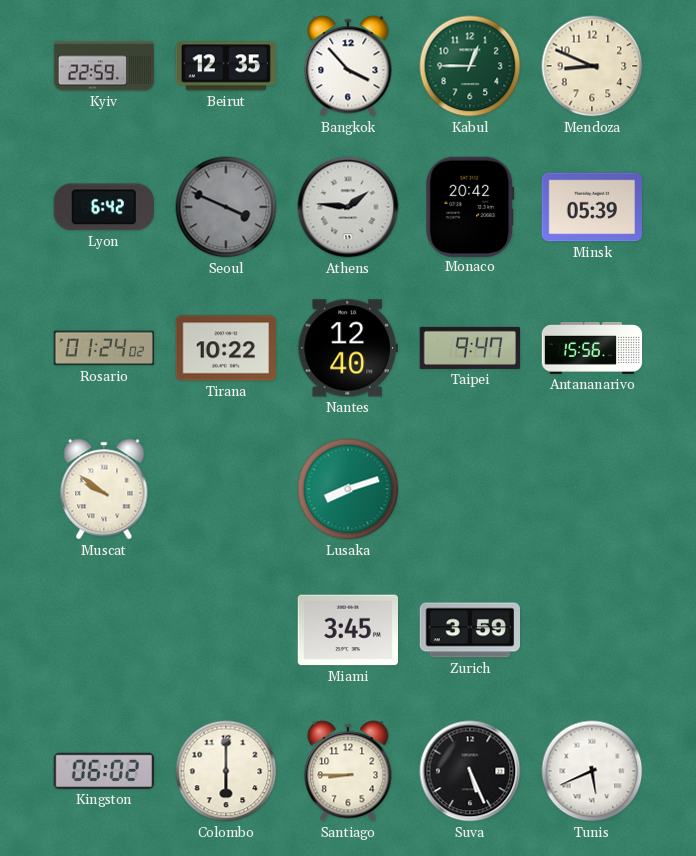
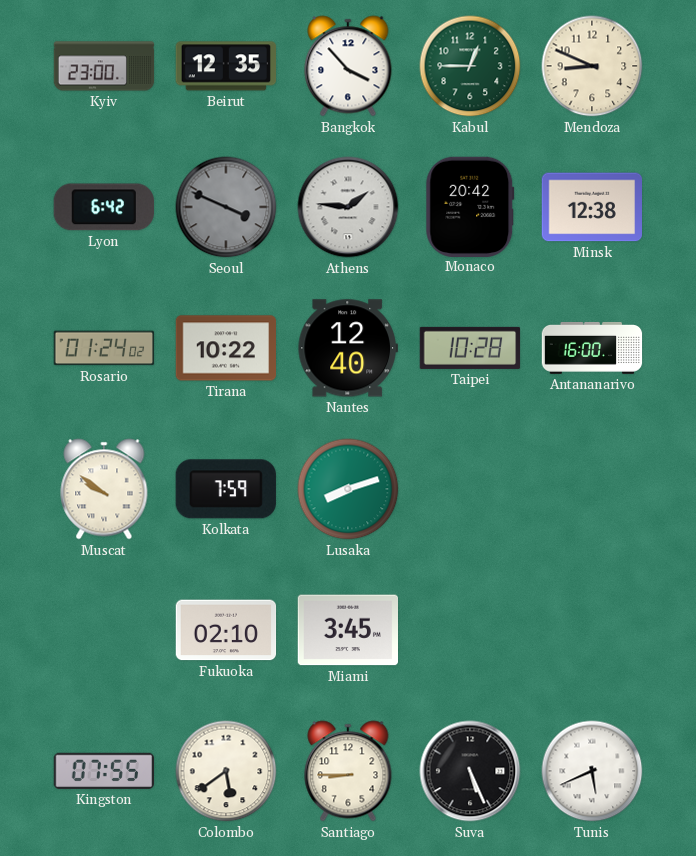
Kyiv: 22:59 -> 23:00 (104, 66)
Minsk: 05:39 -> 12:38 (592, 207)
Taipei: 9:47 -> 10:28 (470, 348)
Antananarivo: 15:56 -> 16:00 (592, 348)
Kolkata: none -> 7:59 (226, 489)
Fukuoka: none -> 02:10 (226, 630)
Zurich: 3:59 -> none (470, 630)
Kingston: 06:02 -> 07:55 (103, 771)
Colombo: 6:00 -> 5:39 (226, 771)
